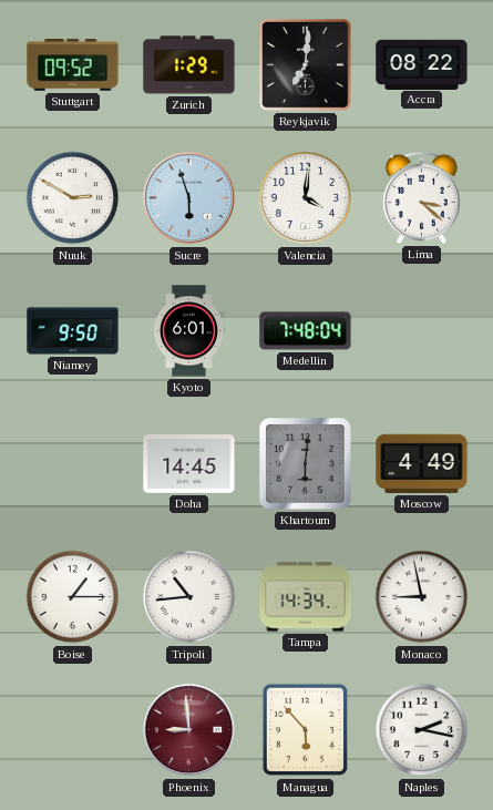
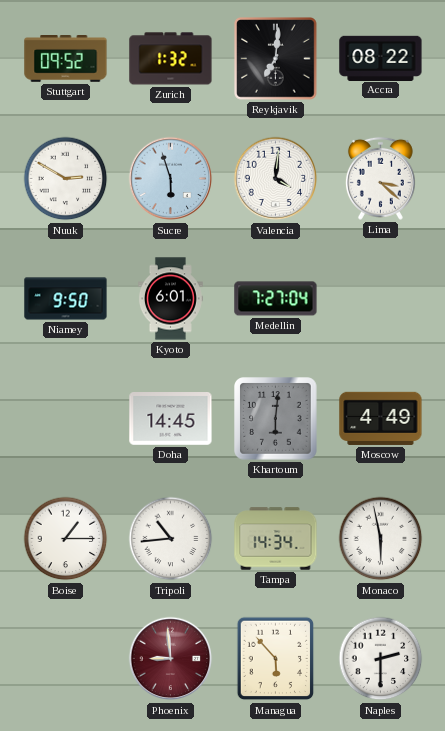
Zurich: 1:29 -> 1:32 (171, 59)
Medellin: 7:48 -> 7:27 (276, 299)
Monaco: 8:58 -> 5:58 (381, 539)
Naples: 2:17 -> 2:30 (381, 659)
